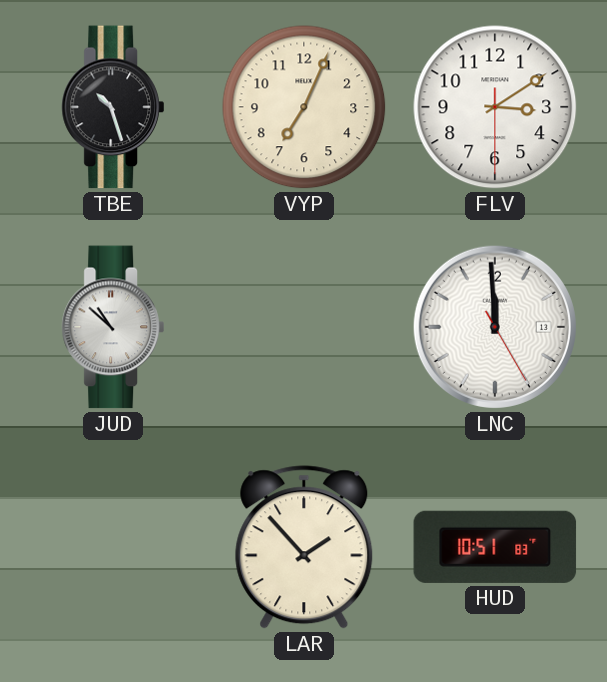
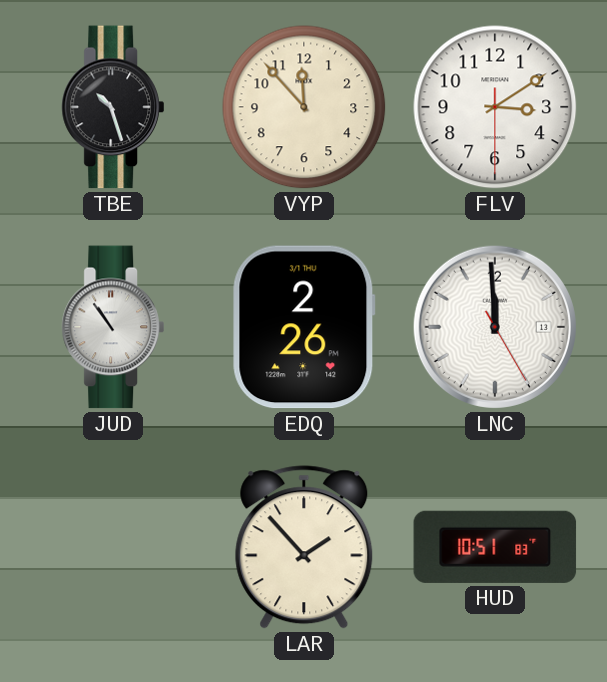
VYP: 7:04 -> 11:53 (304, 107)
JUD: 10:52 -> 10:54 (113, 327)
EDQ: none -> 2:26 (304, 327)
